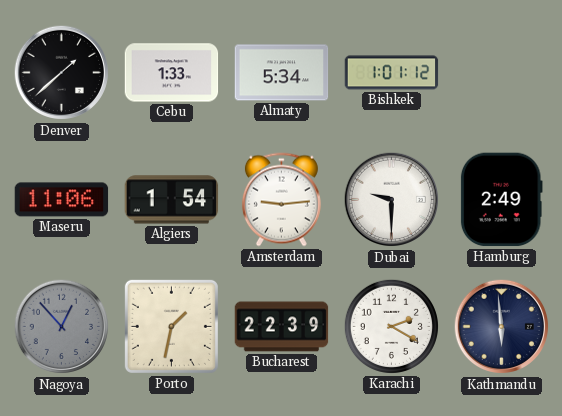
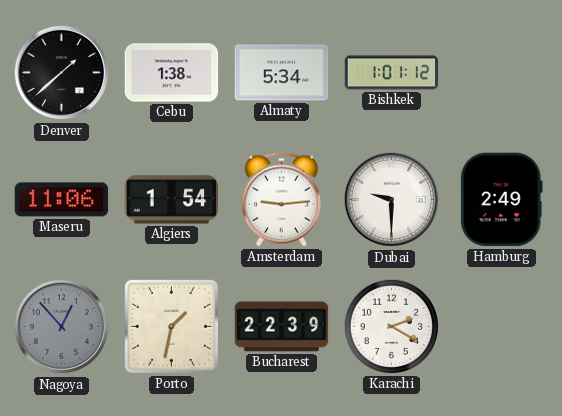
Cebu: 1:33 -> 1:38 (172, 73)
Kathmandu: 5:59 -> none (502, 327)
